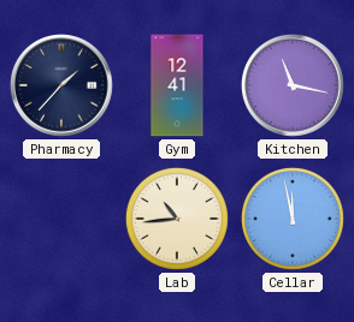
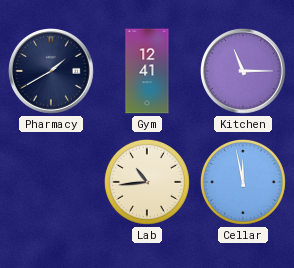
Pharmacy: 1:37 -> 1:40 (52, 72)
Kitchen: 11:17 -> 11:15 (244, 72)
